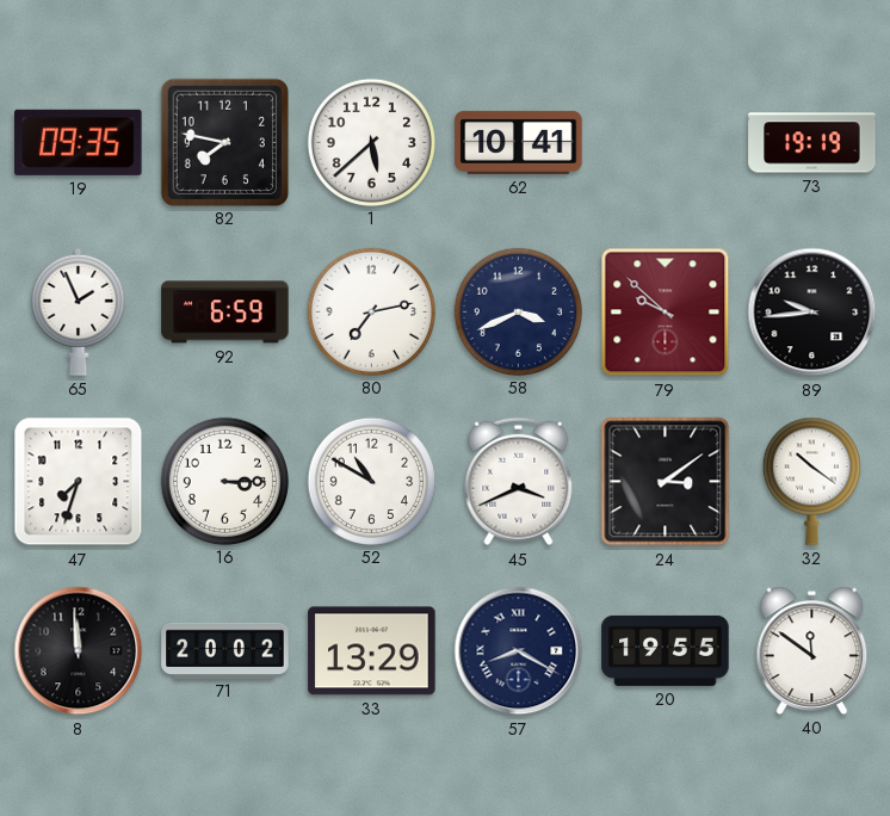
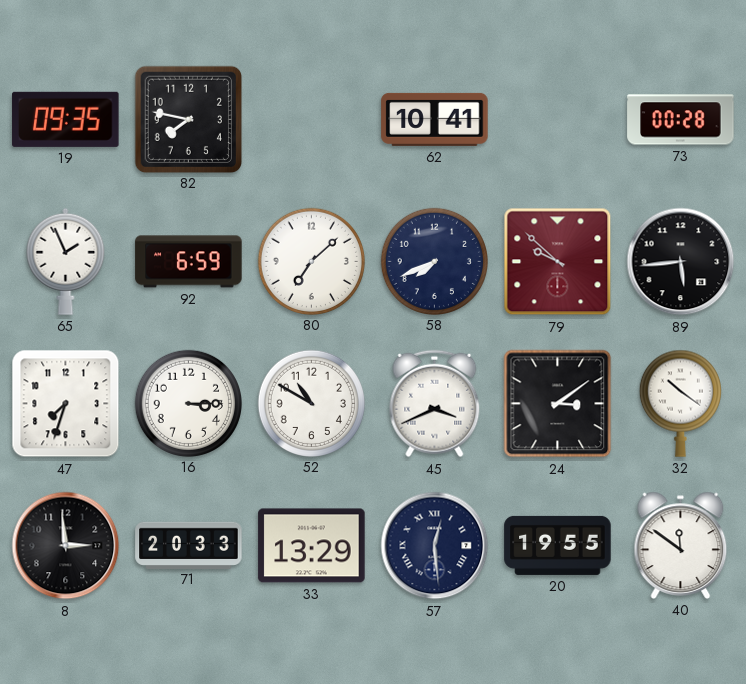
1: 5:38 -> none (371, 142)
73: 19:19 -> 00:28 (681, 120)
80: 7:13 -> 7:08 (311, 261)
58: 3:41 -> 7:41 (434, 261)
89: 9:44 -> 5:44 (681, 262)
8: 11:59 -> 2:59 (66, 546)
71: 20:02 -> 20:33 (189, 545)
57: 8:20 -> 12:29 (435, 546)
